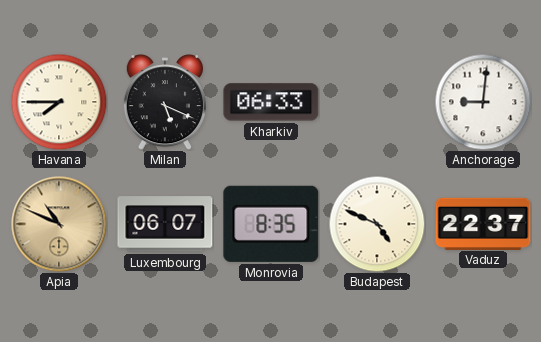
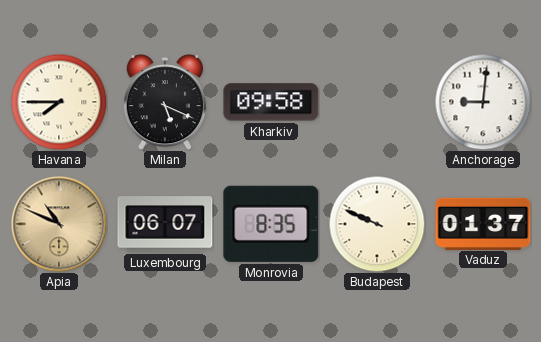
Kharkiv: 06:33 -> 09:58 (271, 102)
Budapest: 4:49 -> 9:49 (377, 224)
Vaduz: 22:37 -> 01:37 (483, 223)
